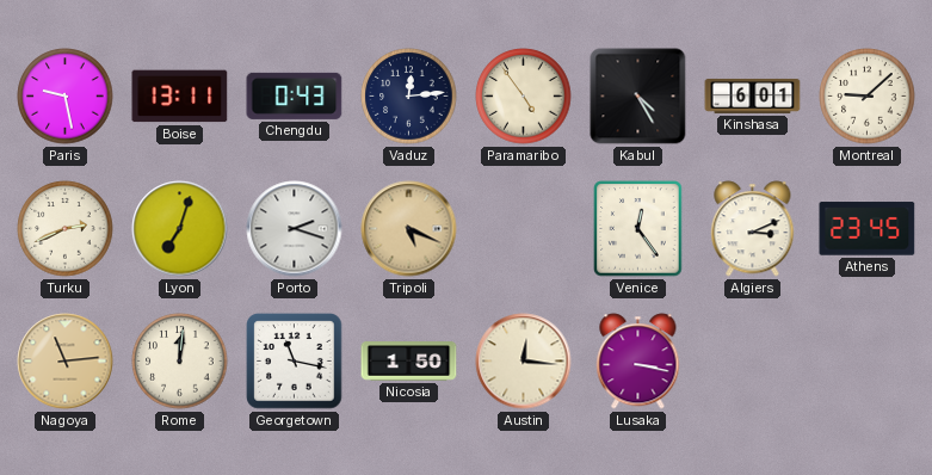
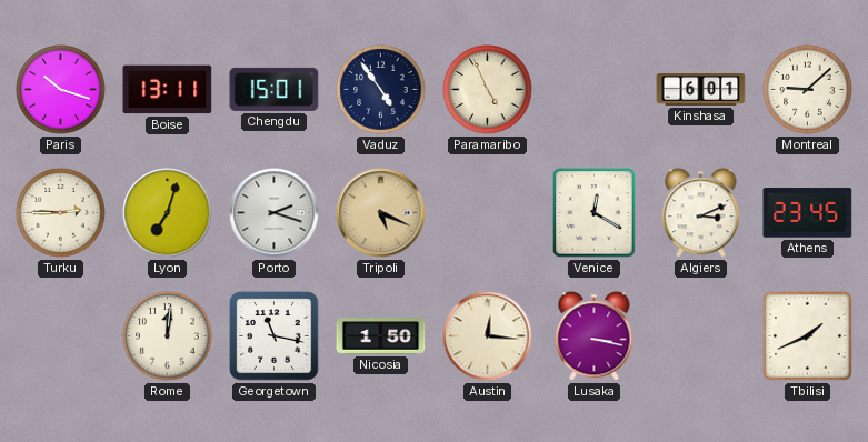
Paris: 9:28 -> 10:18 (61, 90)
Chengdu: 0:43 -> 15:01 (275, 89)
Vaduz: 12:14 -> 4:54 (381, 90)
Paramaribo: 4:54 -> 4:56 (488, 90)
Kabul: 4:25 -> none (638, 97)
Turku: 2:41 -> 2:45 (61, 213)
Venice: 12:24 -> 12:20 (595, 213)
Nagoya: 11:14 -> none (66, 362)
Tbilisi: none -> 1:41 (807, 335)
